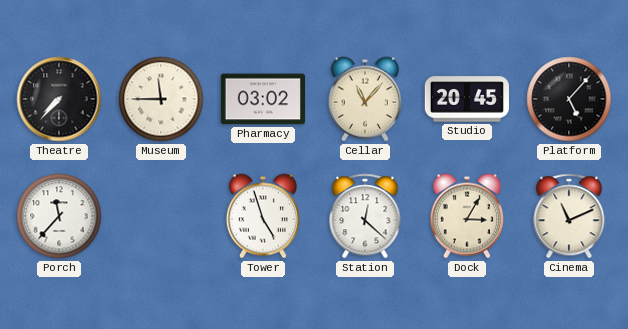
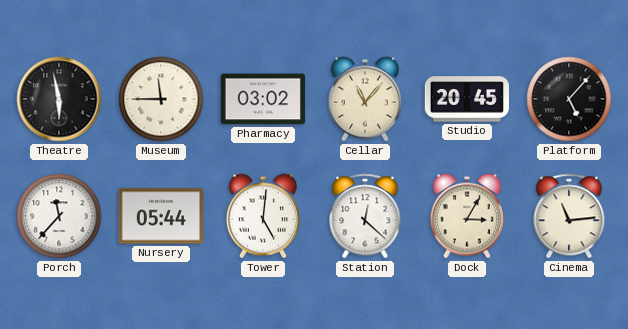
Theatre: 7:37 -> 5:58 (59, 99)
Nursery: none -> 05:44 (160, 216)
Tower: 4:57 -> 5:01 (263, 216)
Cinema: 11:11 -> 11:14 (569, 216)
